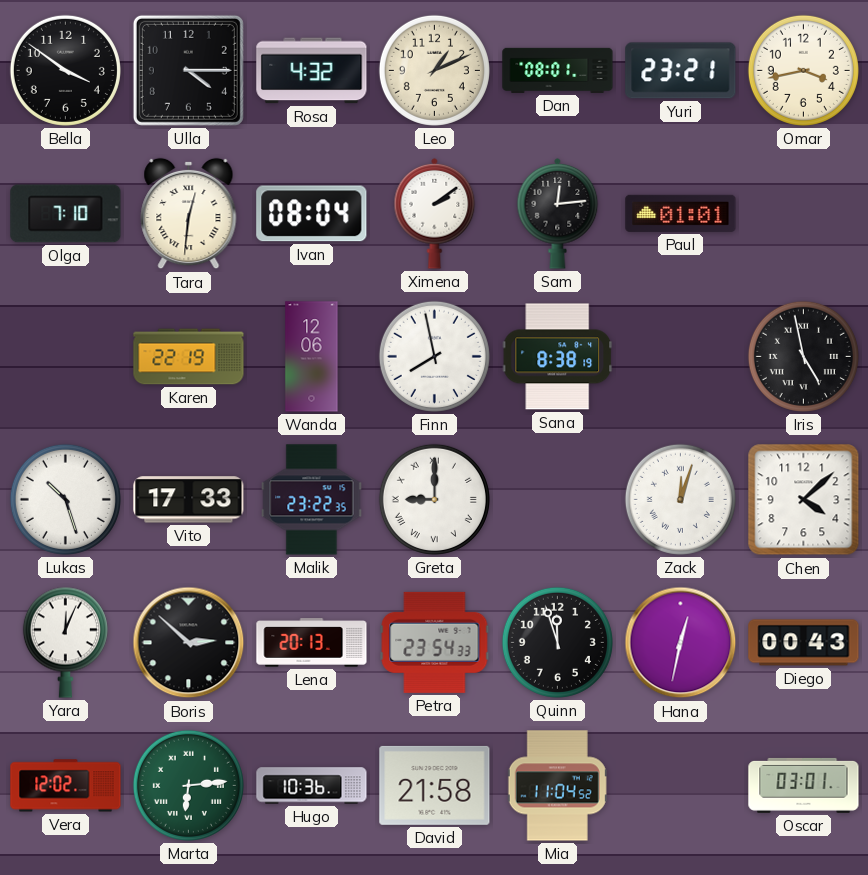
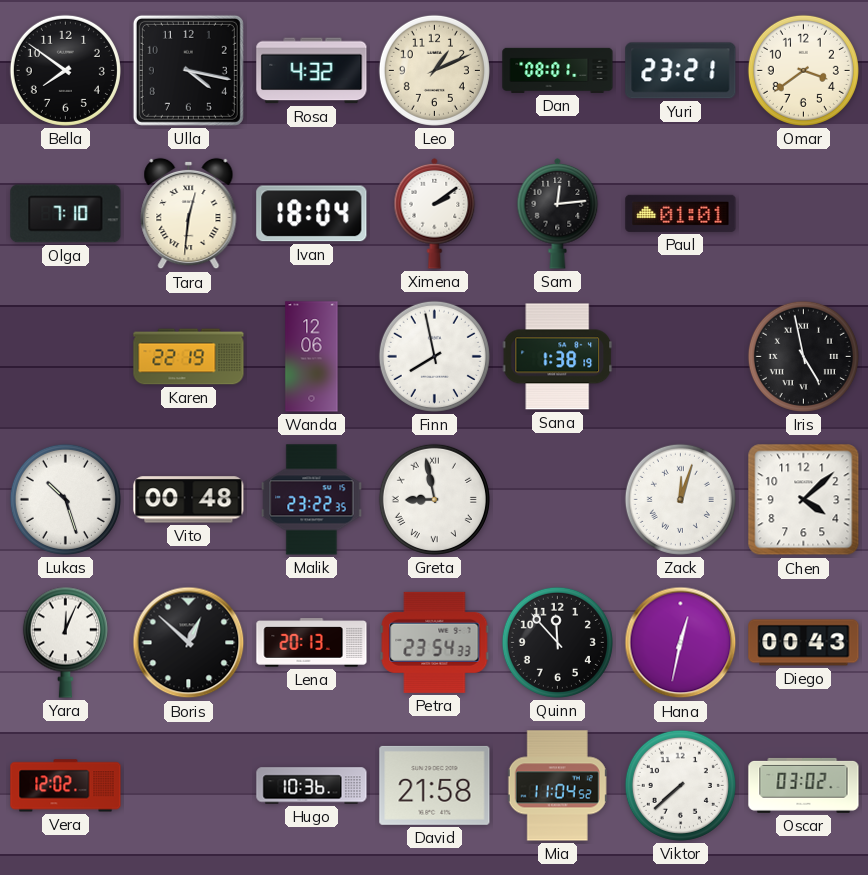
Bella: 3:51 -> 7:51 (65, 70)
Ulla: 4:15 -> 4:17 (188, 70)
Omar: 3:43 -> 3:39 (803, 70)
Ivan: 08:04 -> 18:04 (312, 214)
Sana: 8:38 -> 1:38 (558, 357)
Vito: 17:33 -> 00:48 (189, 500)
Greta: 9:00 -> 8:58 (434, 499)
Boris: 2:52 -> 12:52 (189, 643)
Quinn: 11:57 -> 11:53 (557, 642)
Marta: 6:14 -> none (188, 785)
Viktor: none -> 7:38 (680, 785)
Oscar: 03:01 -> 03:02 (804, 785)
